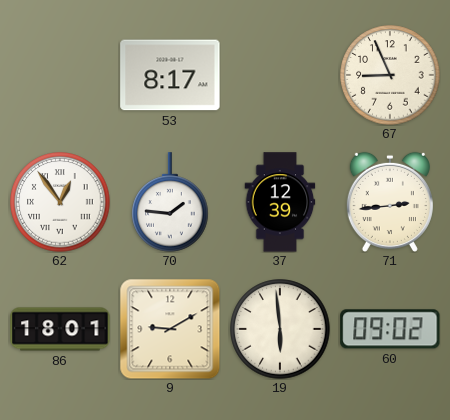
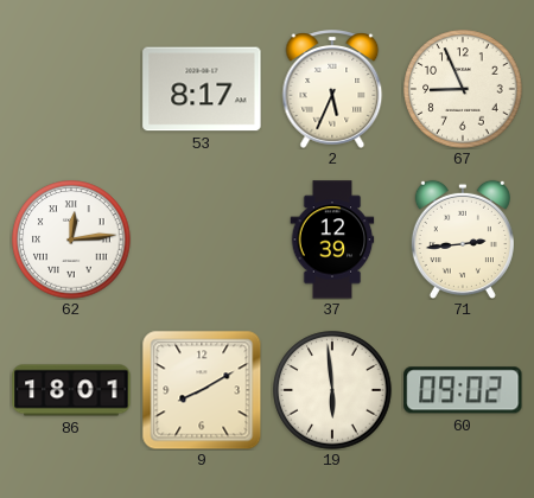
2: none -> 5:34 (332, 89)
62: 12:54 -> 12:14 (71, 240)
70: 1:46 -> none (170, 202)
9: 9:10 -> 8:10 (202, 390)
